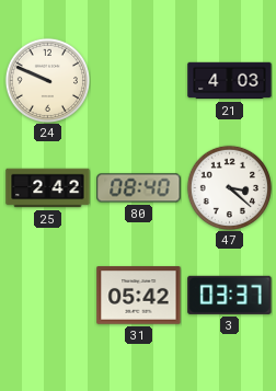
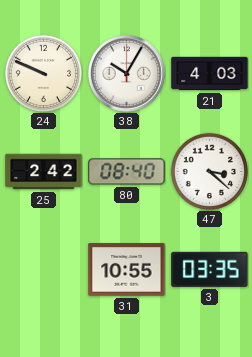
38: none -> 10:05 (126, 73)
31: 05:42 -> 10:55 (127, 270)
3: 03:37 -> 03:35 (210, 269)
